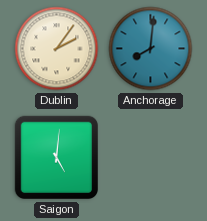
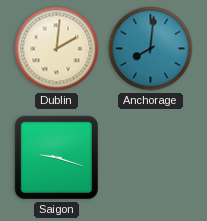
Dublin: 2:06 -> 2:01 (57, 49)
Saigon: 5:01 -> 9:18 (57, 158)
